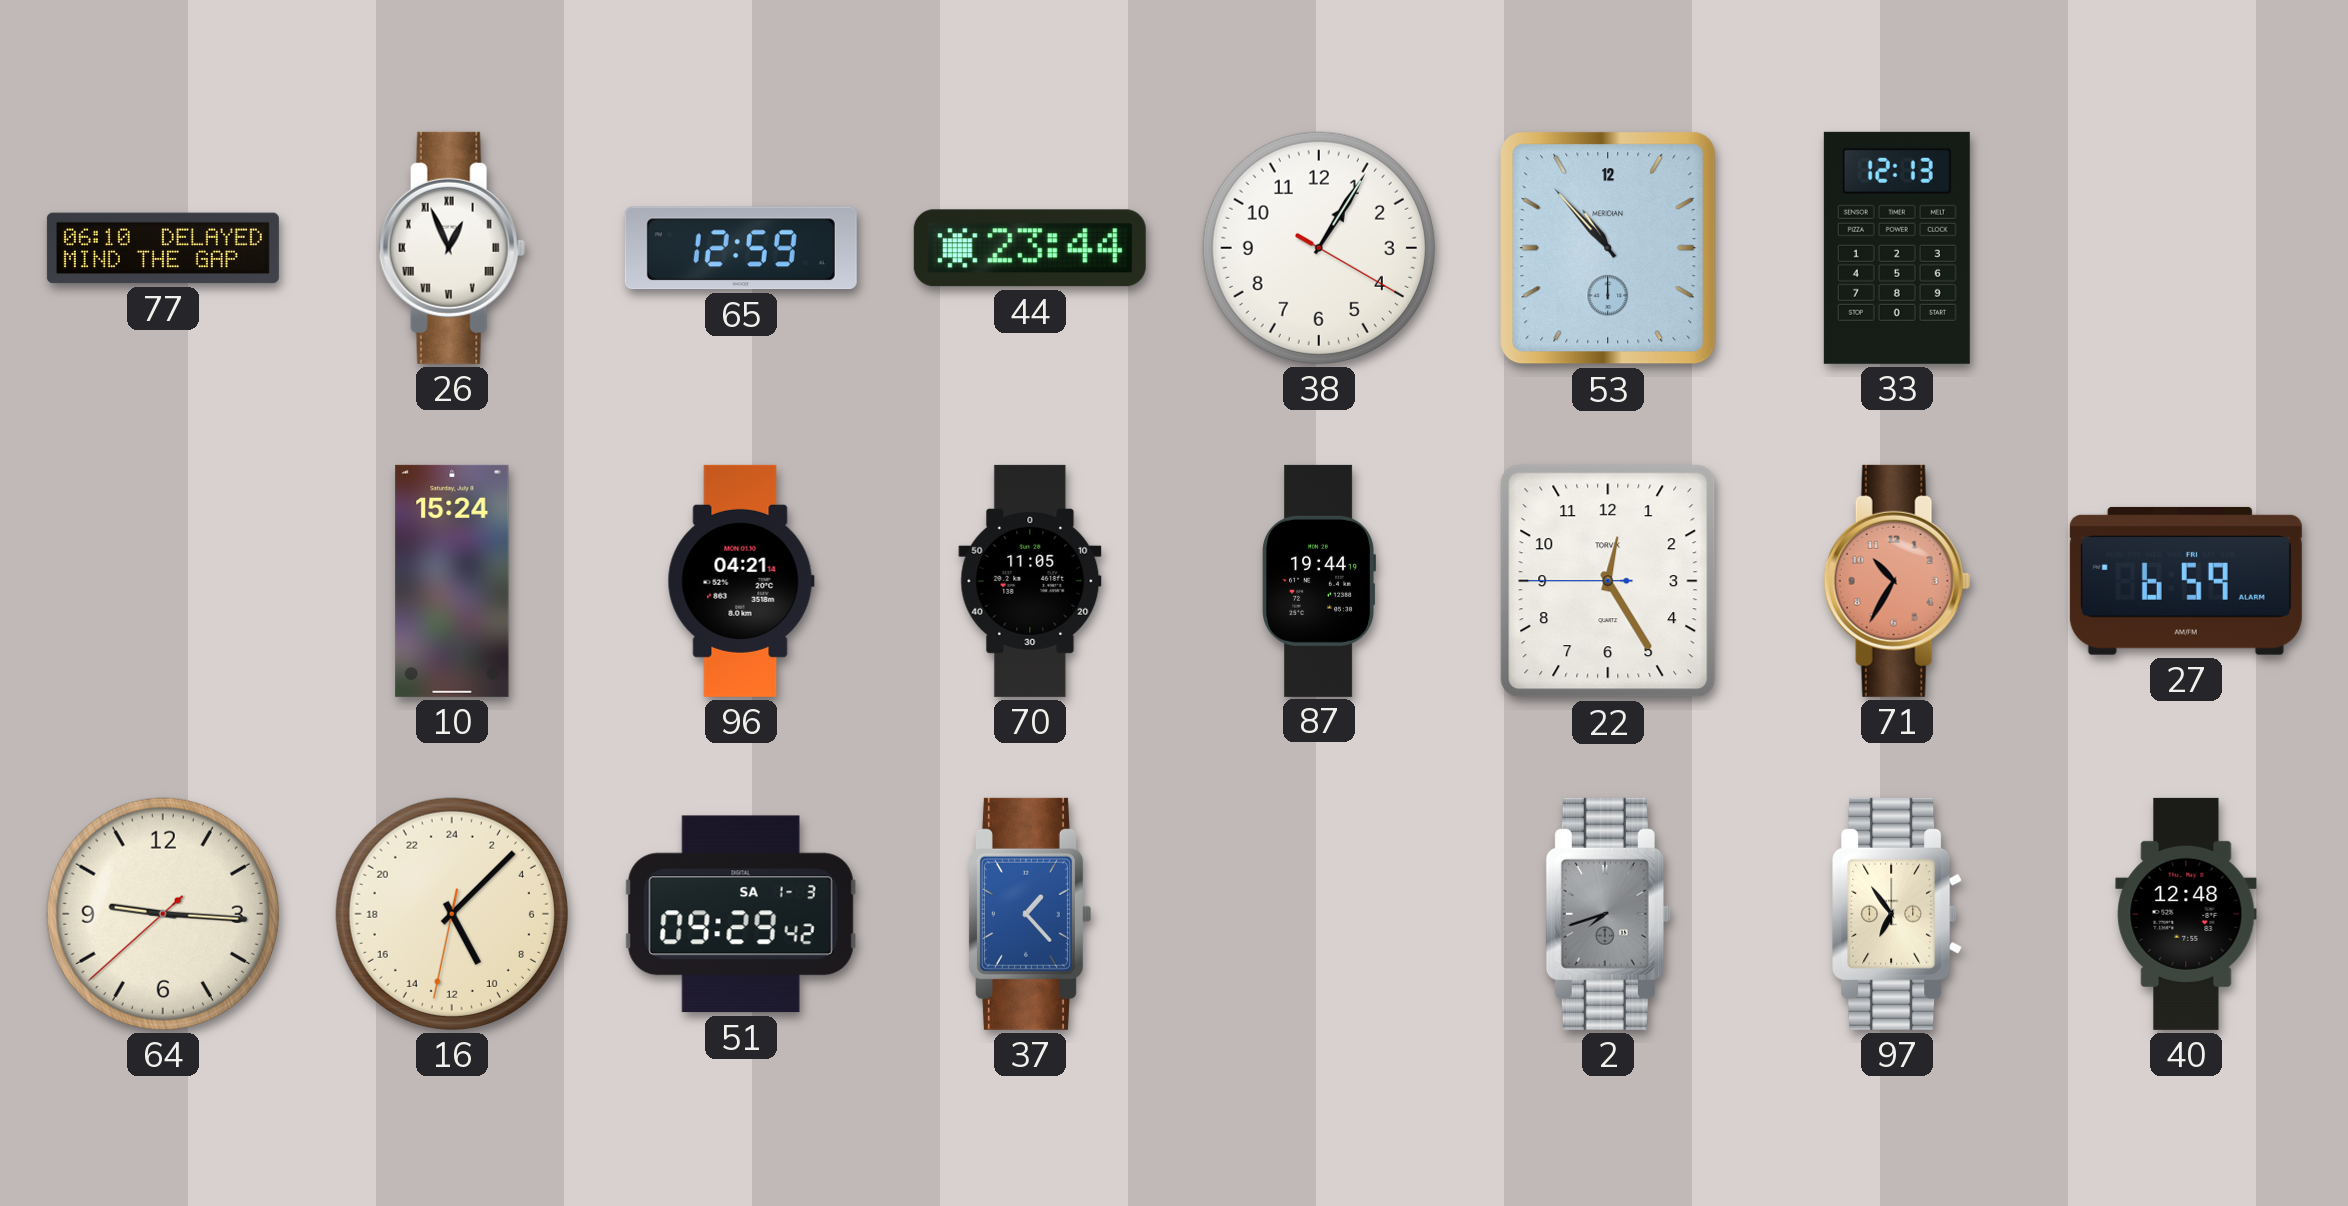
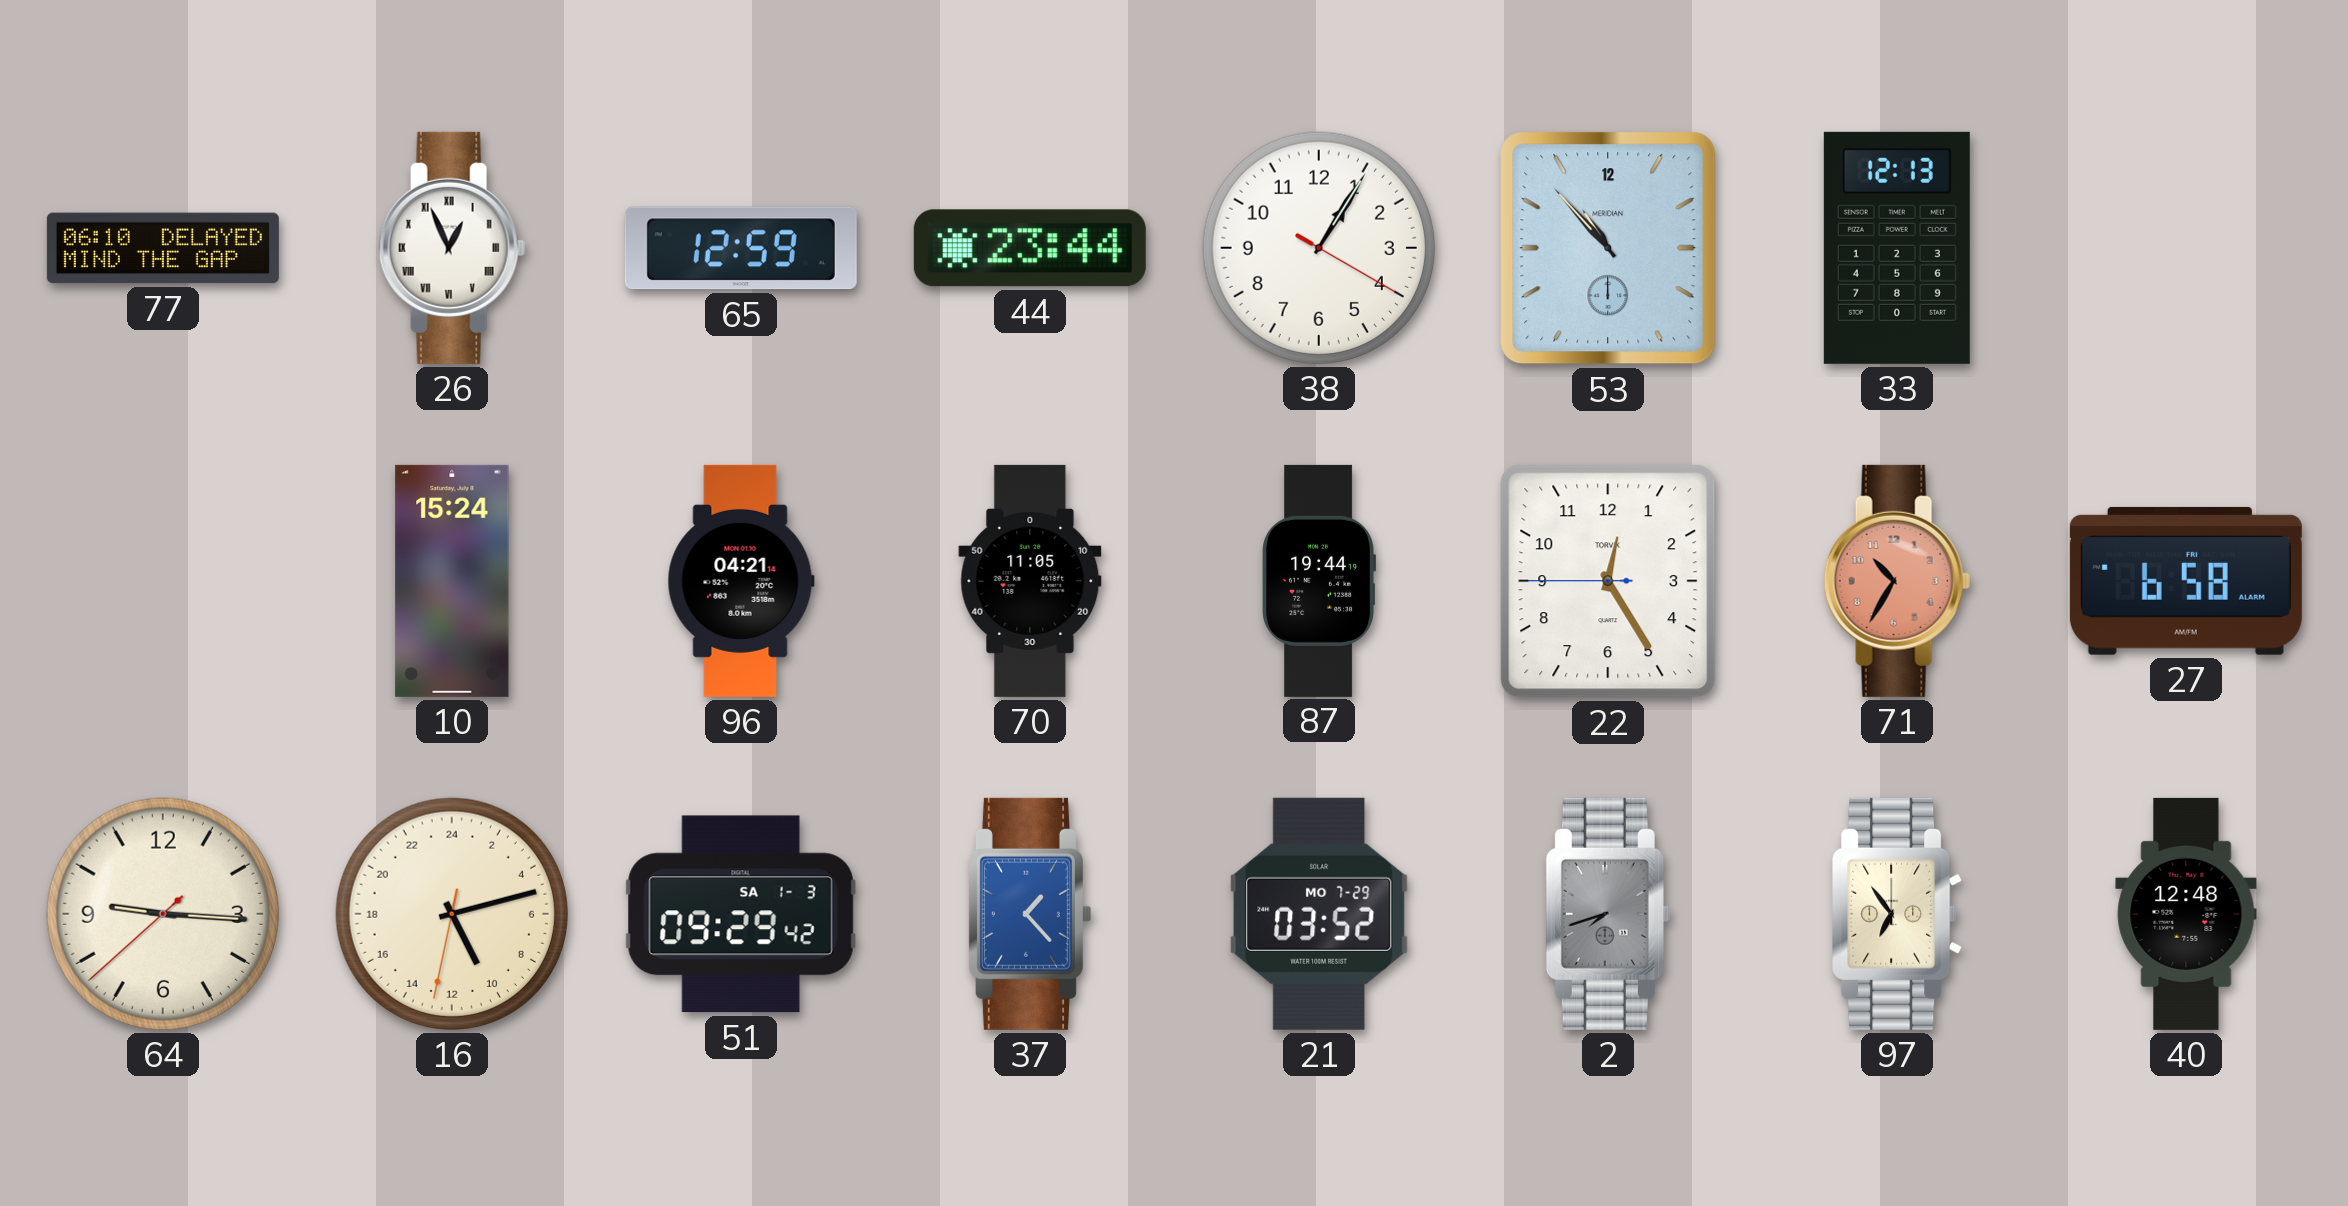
27: 6:59 -> 6:58 (2186, 581)
16: 10:07 -> 10:12 (452, 914)
21: none -> 03:52 (1319, 914)
